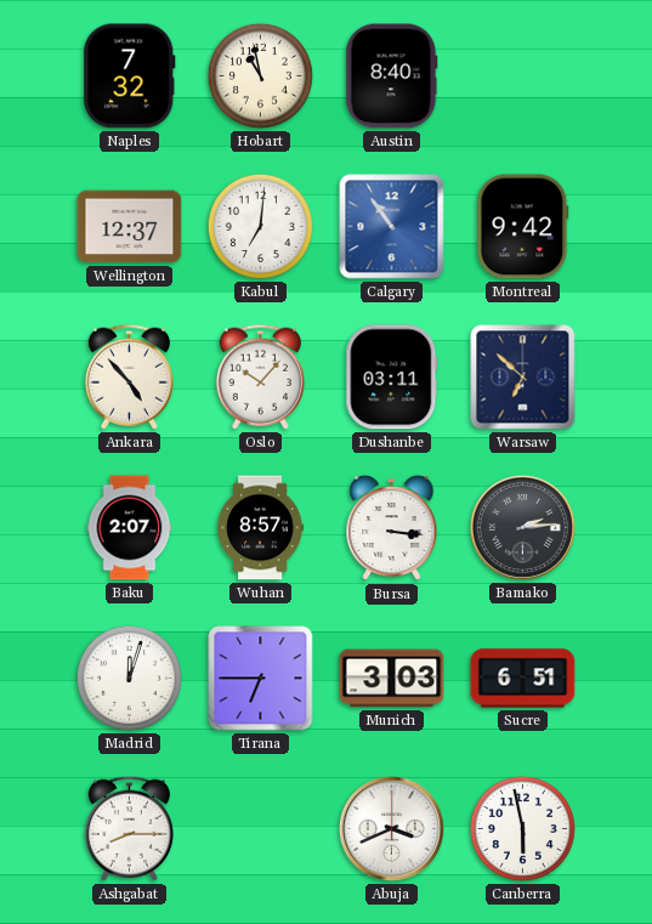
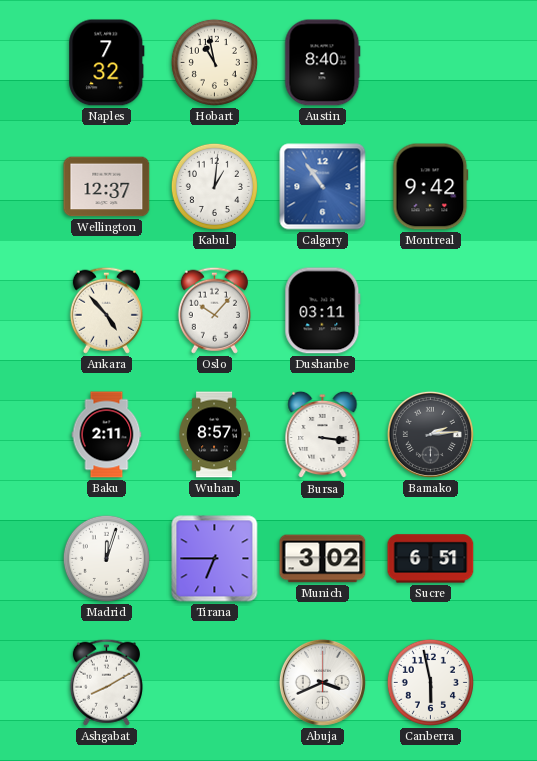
Kabul: 7:01 -> 1:01 (214, 186)
Warsaw: 6:52 -> none (523, 378)
Baku: 2:07 -> 2:11 (107, 435)
Munich: 3:03 -> 3:02 (323, 559)
Ashgabat: 8:15 -> 8:10 (106, 682)
